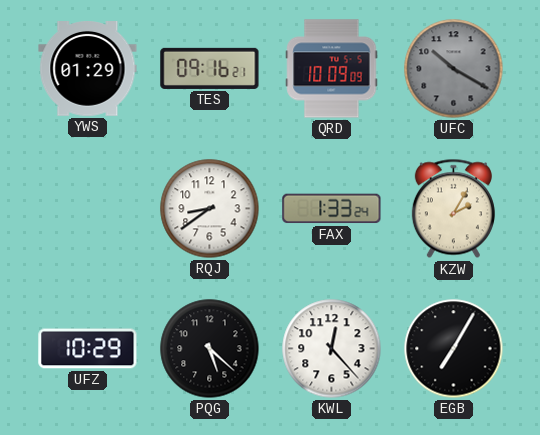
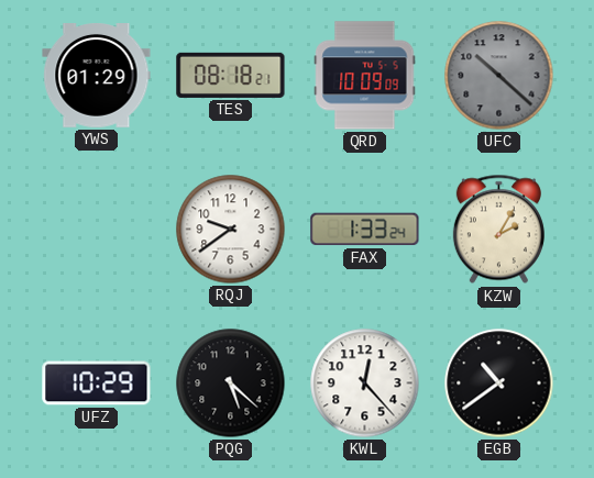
TES: 09:16 -> 08:18 (231, 75)
UFC: 10:20 -> 10:22 (499, 76)
RQJ: 8:39 -> 9:39 (231, 230)
EGB: 7:05 -> 10:39 (499, 383)
